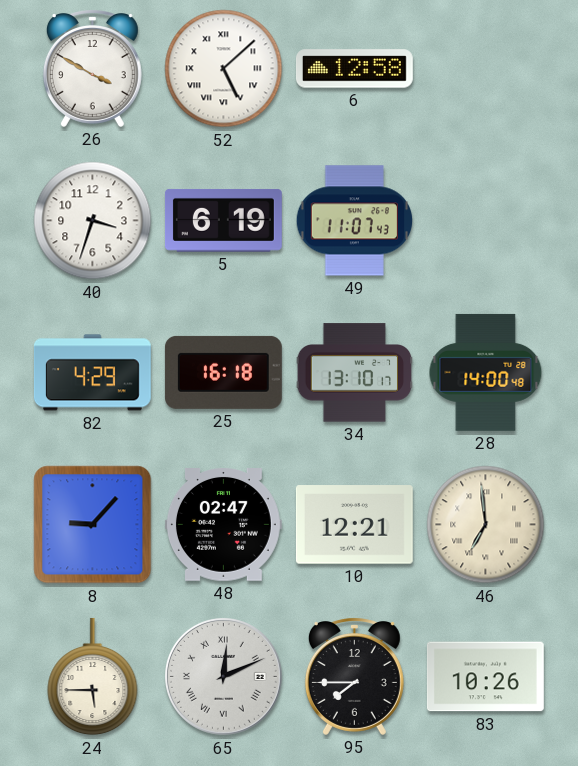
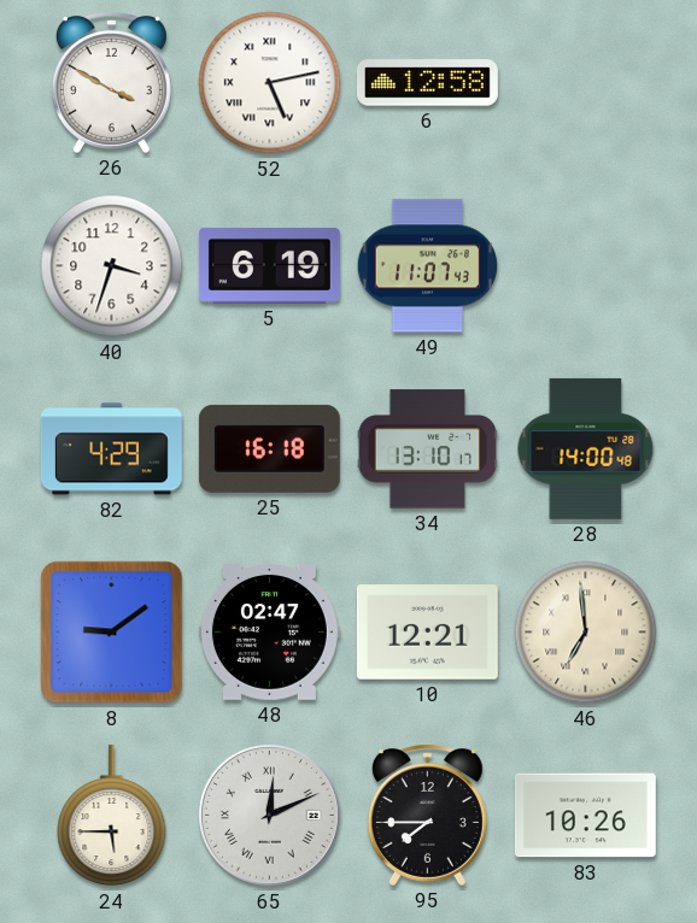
52: 5:08 -> 5:13 (270, 83)
8: 9:07 -> 9:09 (112, 633)
